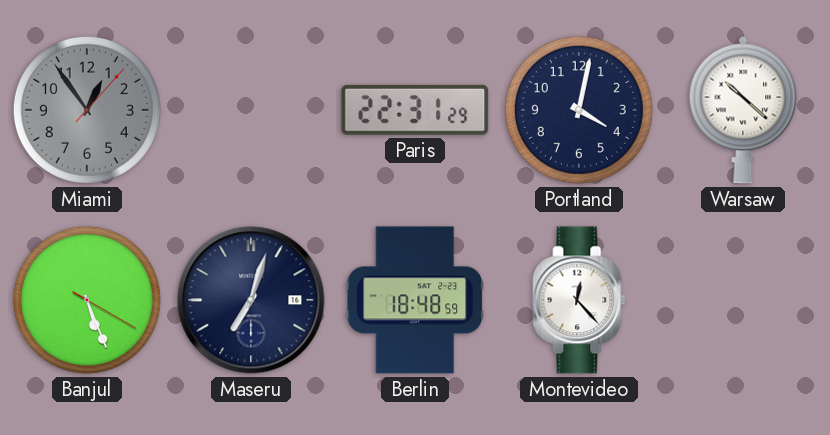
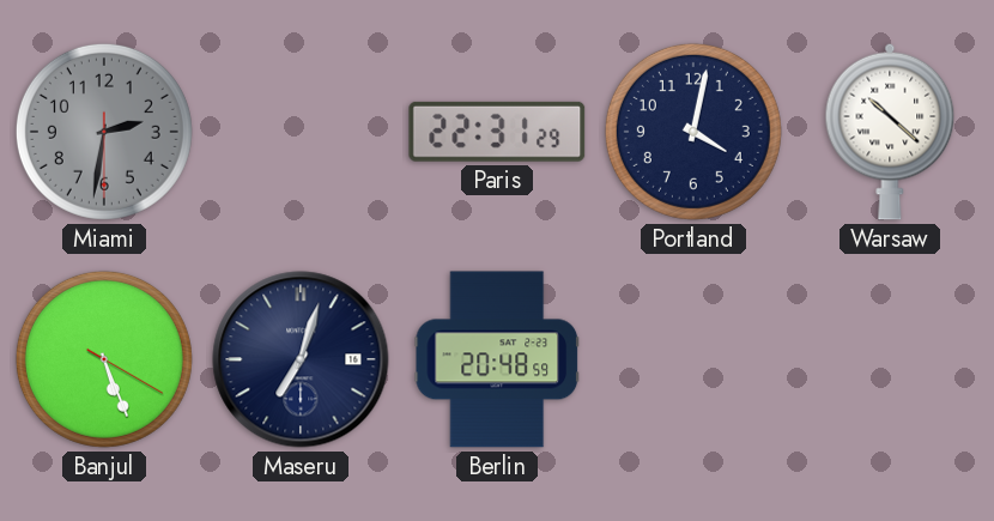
Miami: 12:54 -> 2:31 (104, 132)
Berlin: 18:48 -> 20:48 (496, 359)
Montevideo: 12:23 -> none (579, 300)
